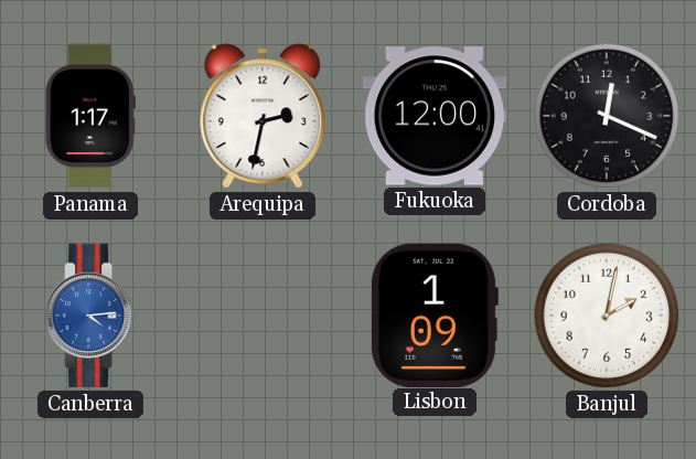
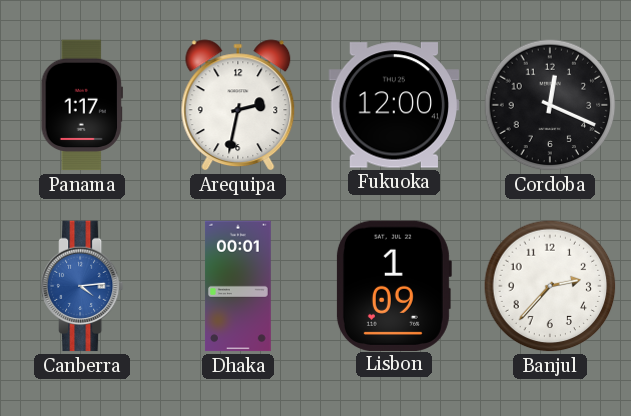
Dhaka: none -> 00:01 (238, 286)
Banjul: 2:02 -> 2:37 (550, 286)
